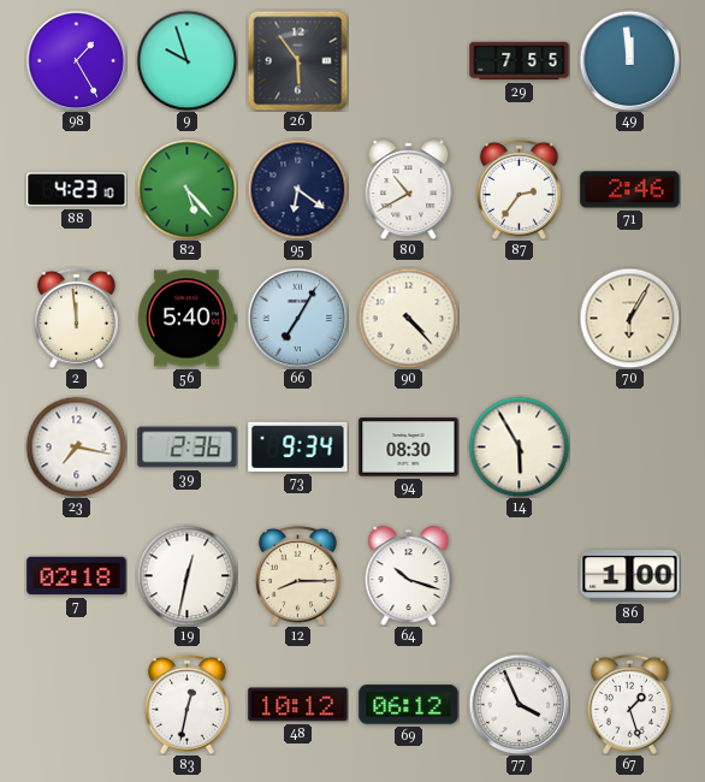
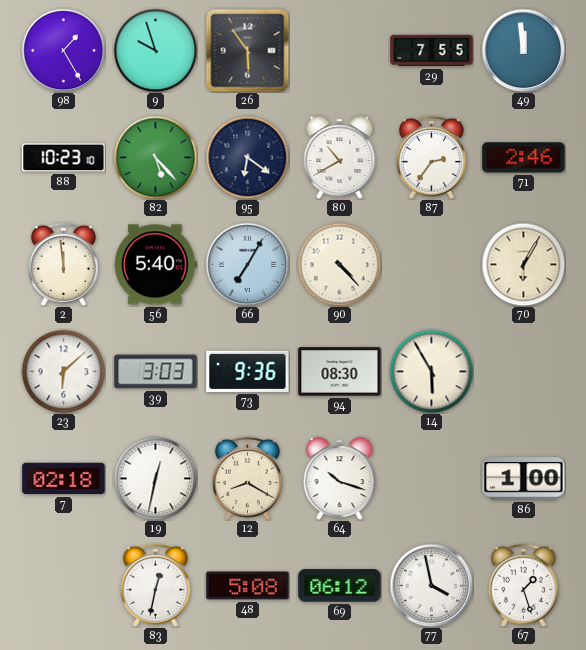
88: 4:23 -> 10:23 (64, 158)
23: 7:17 -> 6:08 (63, 371)
39: 2:36 -> 3:03 (156, 372)
73: 9:34 -> 9:36 (248, 371)
12: 8:15 -> 8:20 (247, 478)
48: 10:12 -> 5:08 (248, 586)
77: 3:56 -> 3:58 (431, 585)
